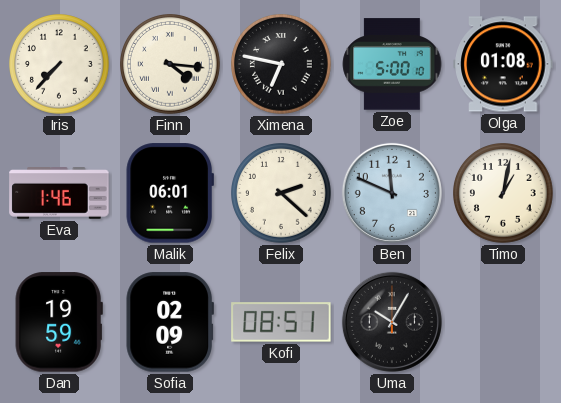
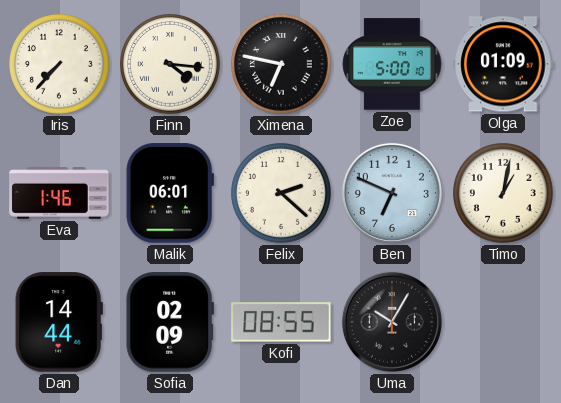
Olga: 01:08 -> 01:09 (503, 64)
Ben: 11:49 -> 6:49 (392, 193)
Dan: 19:59 -> 14:44 (59, 322)
Kofi: 08:51 -> 08:55 (281, 322)
